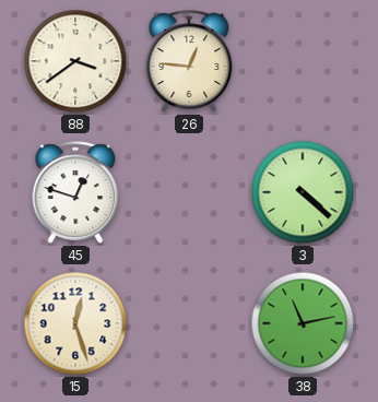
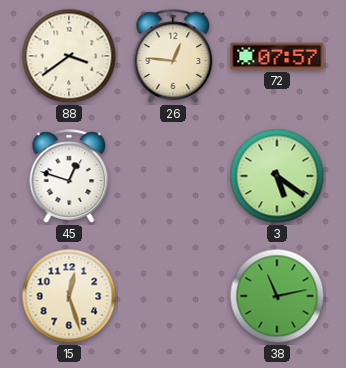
72: none -> 07:57 (277, 56)
3: 4:22 -> 5:21 (277, 176)
